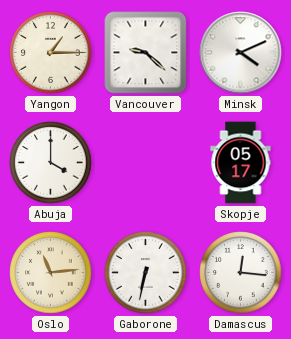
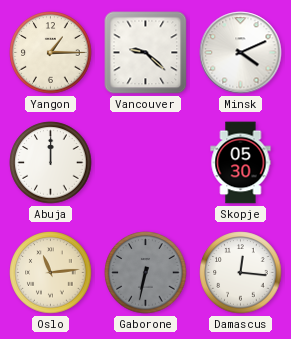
Abuja: 4:00 -> 12:00 (51, 163)
Skopje: 05:17 -> 05:30 (241, 163)
Gaborone dial: white -> grey (146, 273)
